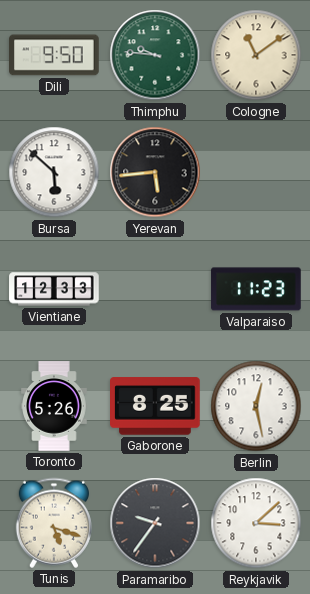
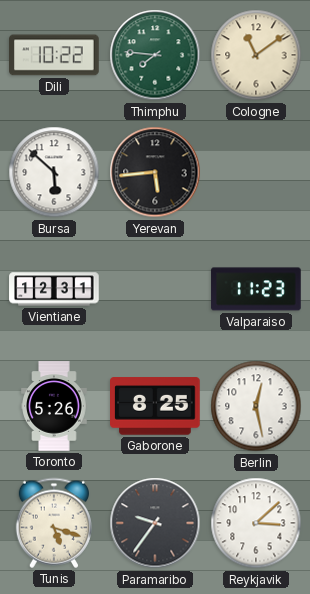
Dili: 9:50 -> 10:22 (55, 55)
Thimphu: 9:46 -> 7:46 (155, 55)
Vientiane: 12:33 -> 12:31 (54, 289)
